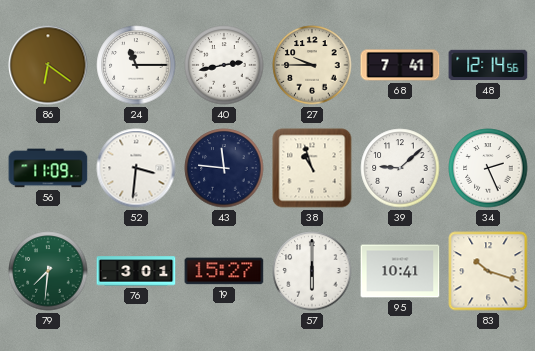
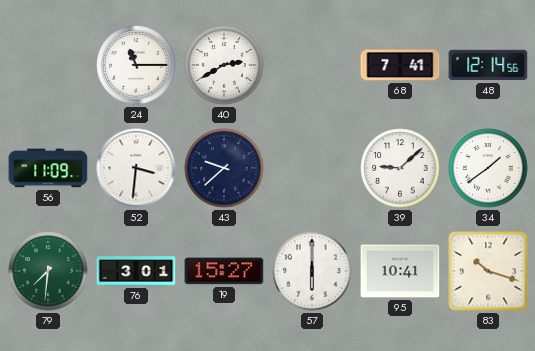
86: 6:21 -> none (48, 65)
40: 2:43 -> 2:40 (224, 65)
27: 9:45 -> none (312, 65)
43: 11:46 -> 9:38 (224, 168)
38: 10:57 -> none (312, 168)
34: 2:26 -> 1:39 (488, 168)
